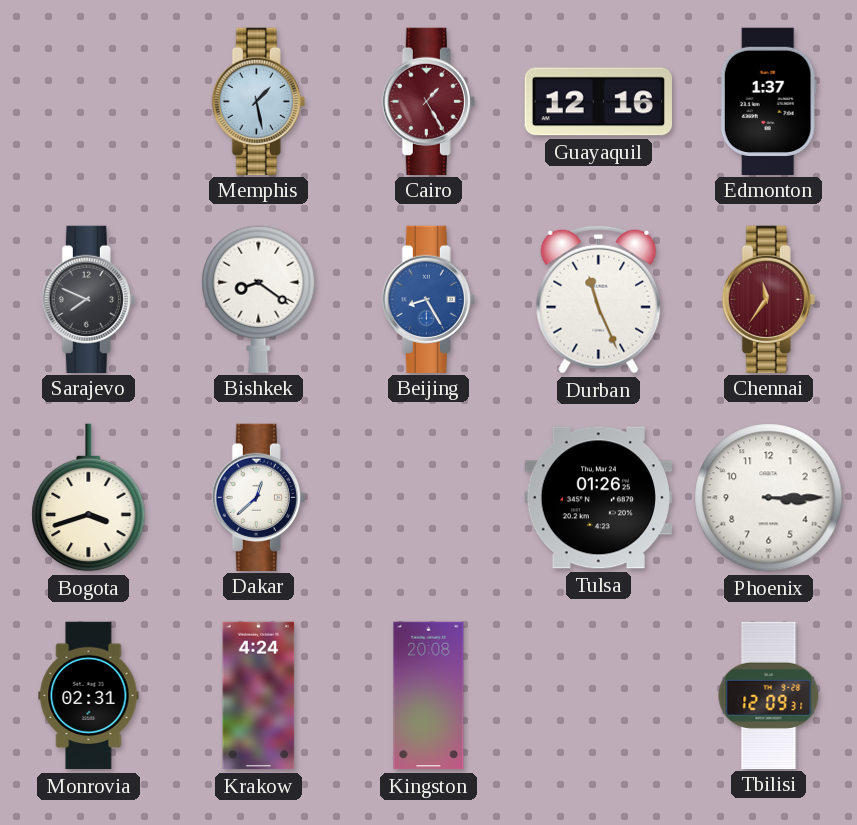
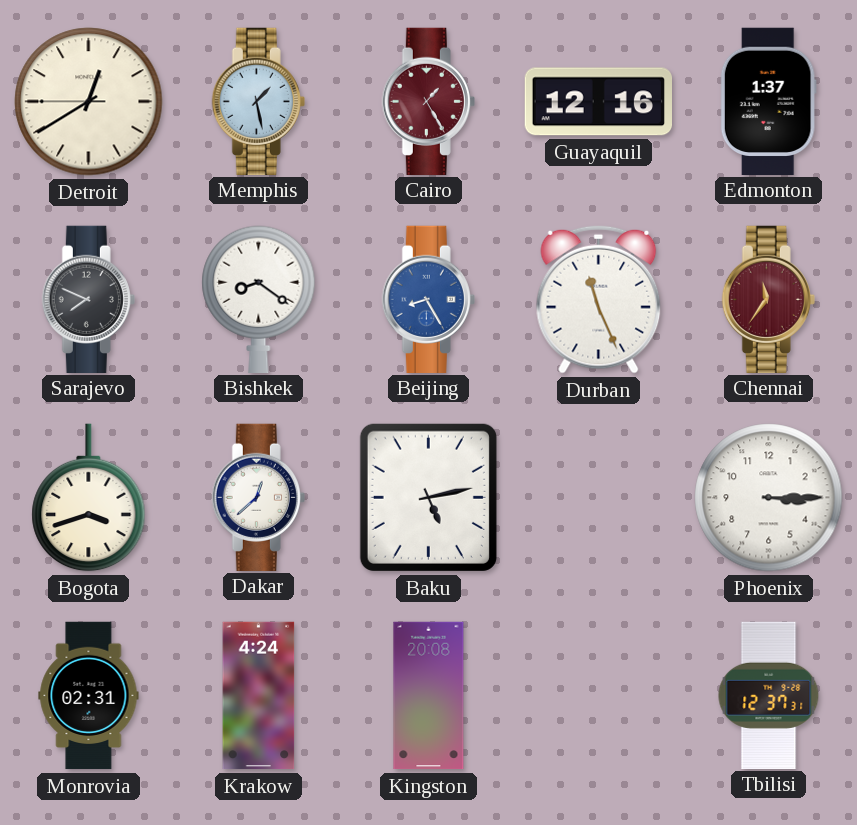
Detroit: none -> 12:39 (89, 102)
Baku: none -> 5:13 (428, 497)
Tulsa: 01:26 -> none (598, 498)
Tbilisi: 12:09 -> 12:37 (769, 695)
